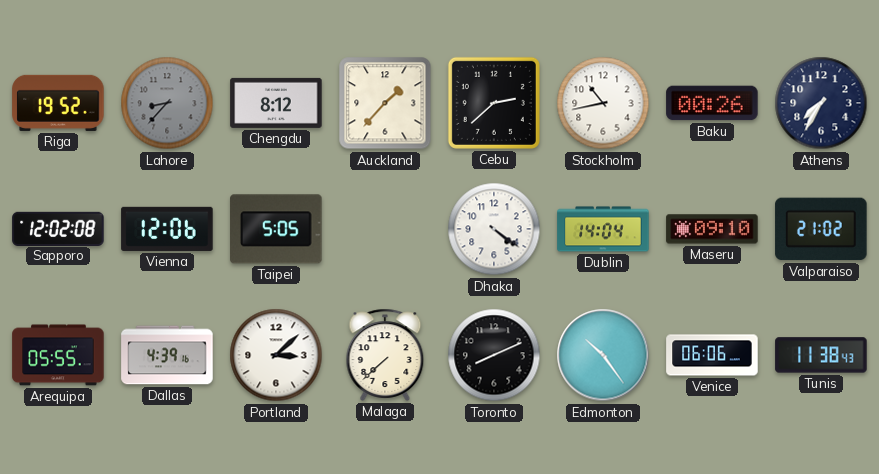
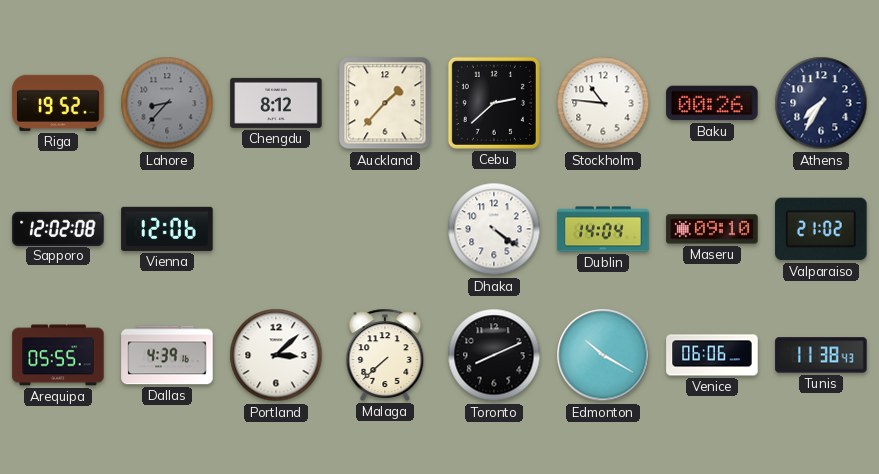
Stockholm: 10:43 -> 10:46 (603, 103)
Taipei: 5:05 -> none (276, 229)
Edmonton: 10:24 -> 10:20 (603, 355)
